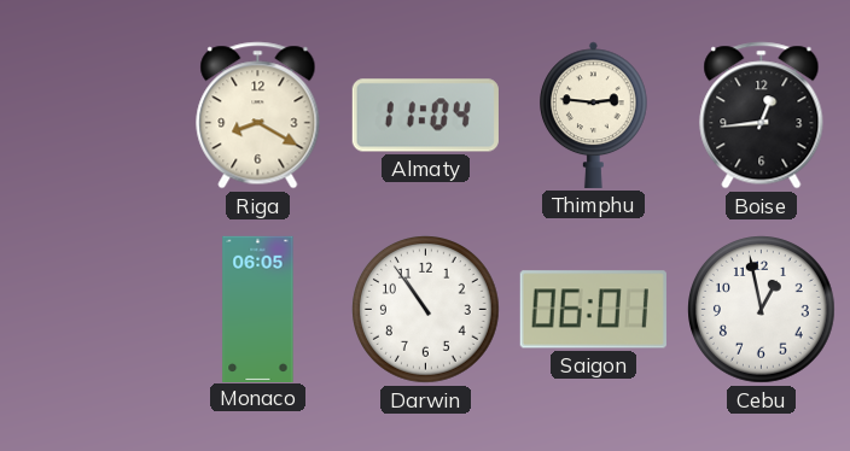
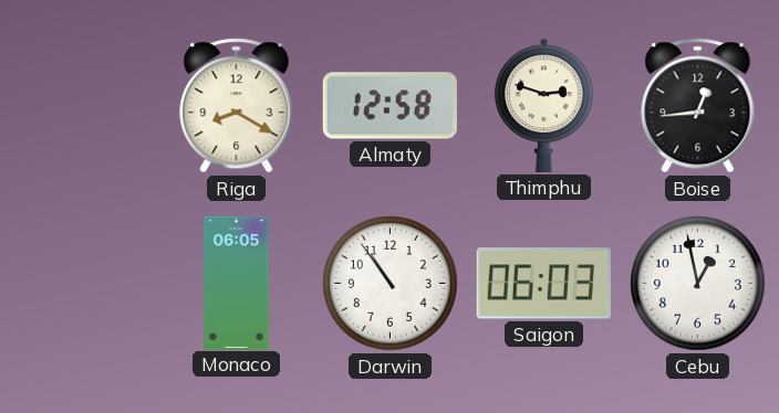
Almaty: 11:04 -> 12:58 (389, 106)
Thimphu: 2:46 -> 2:48 (544, 105)
Saigon: 06:01 -> 06:03 (543, 284)
